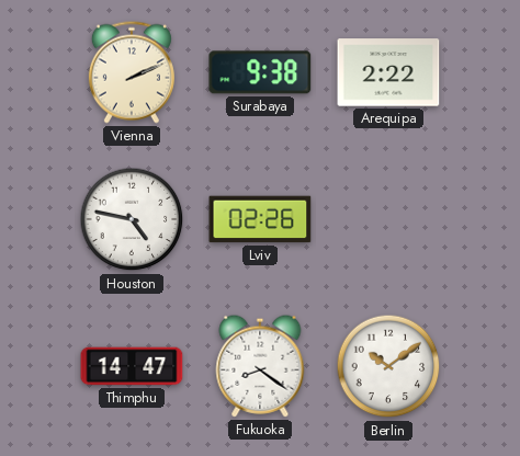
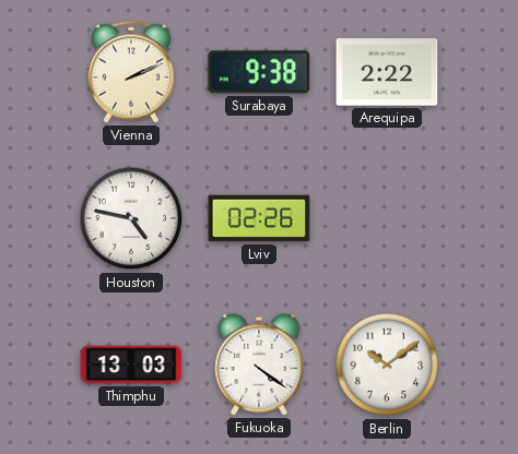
Thimphu: 14:47 -> 13:03 (131, 365)
Fukuoka: 8:21 -> 4:21 (259, 365)
